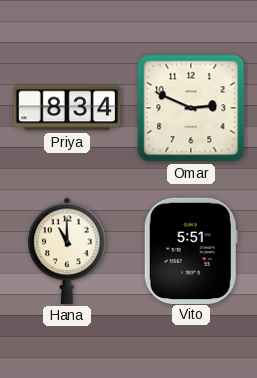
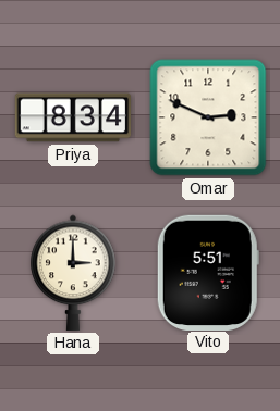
Hana: 11:00 -> 3:00 (73, 273)
